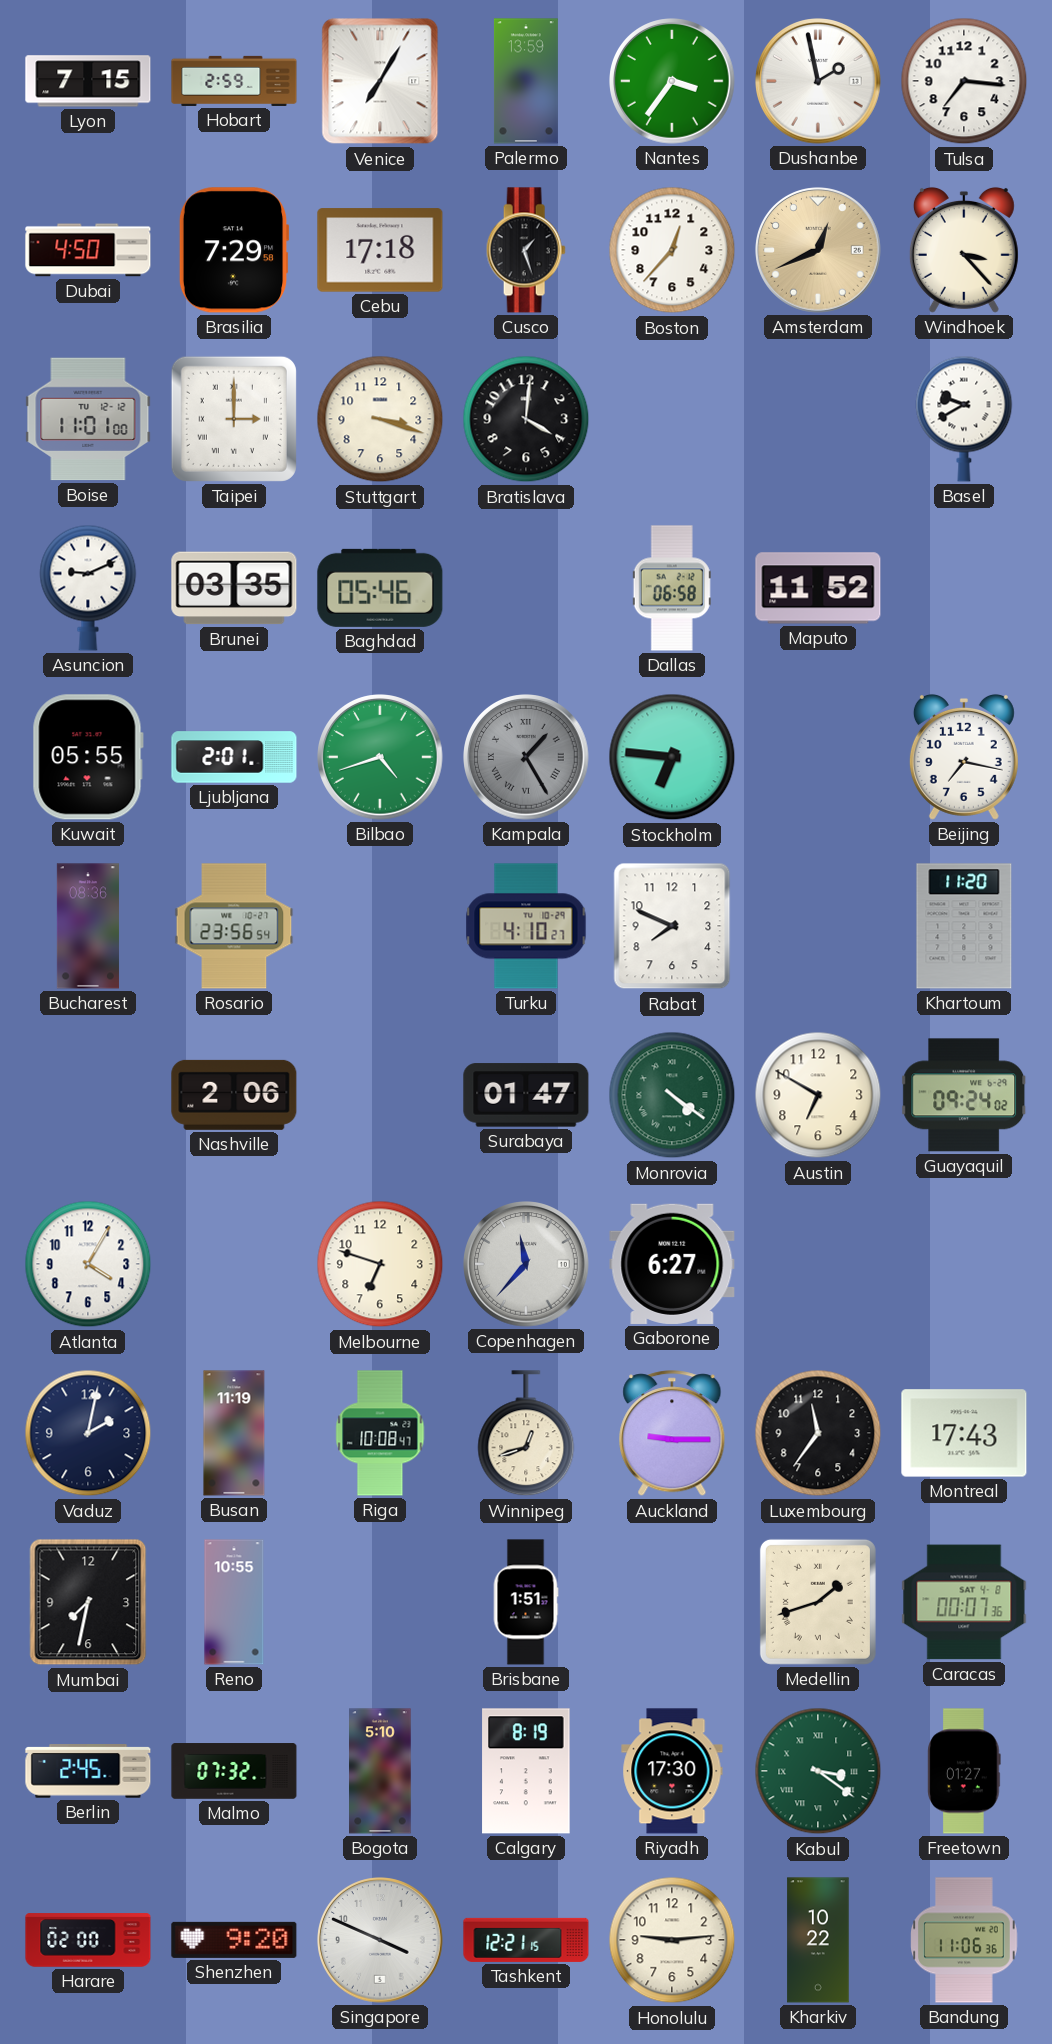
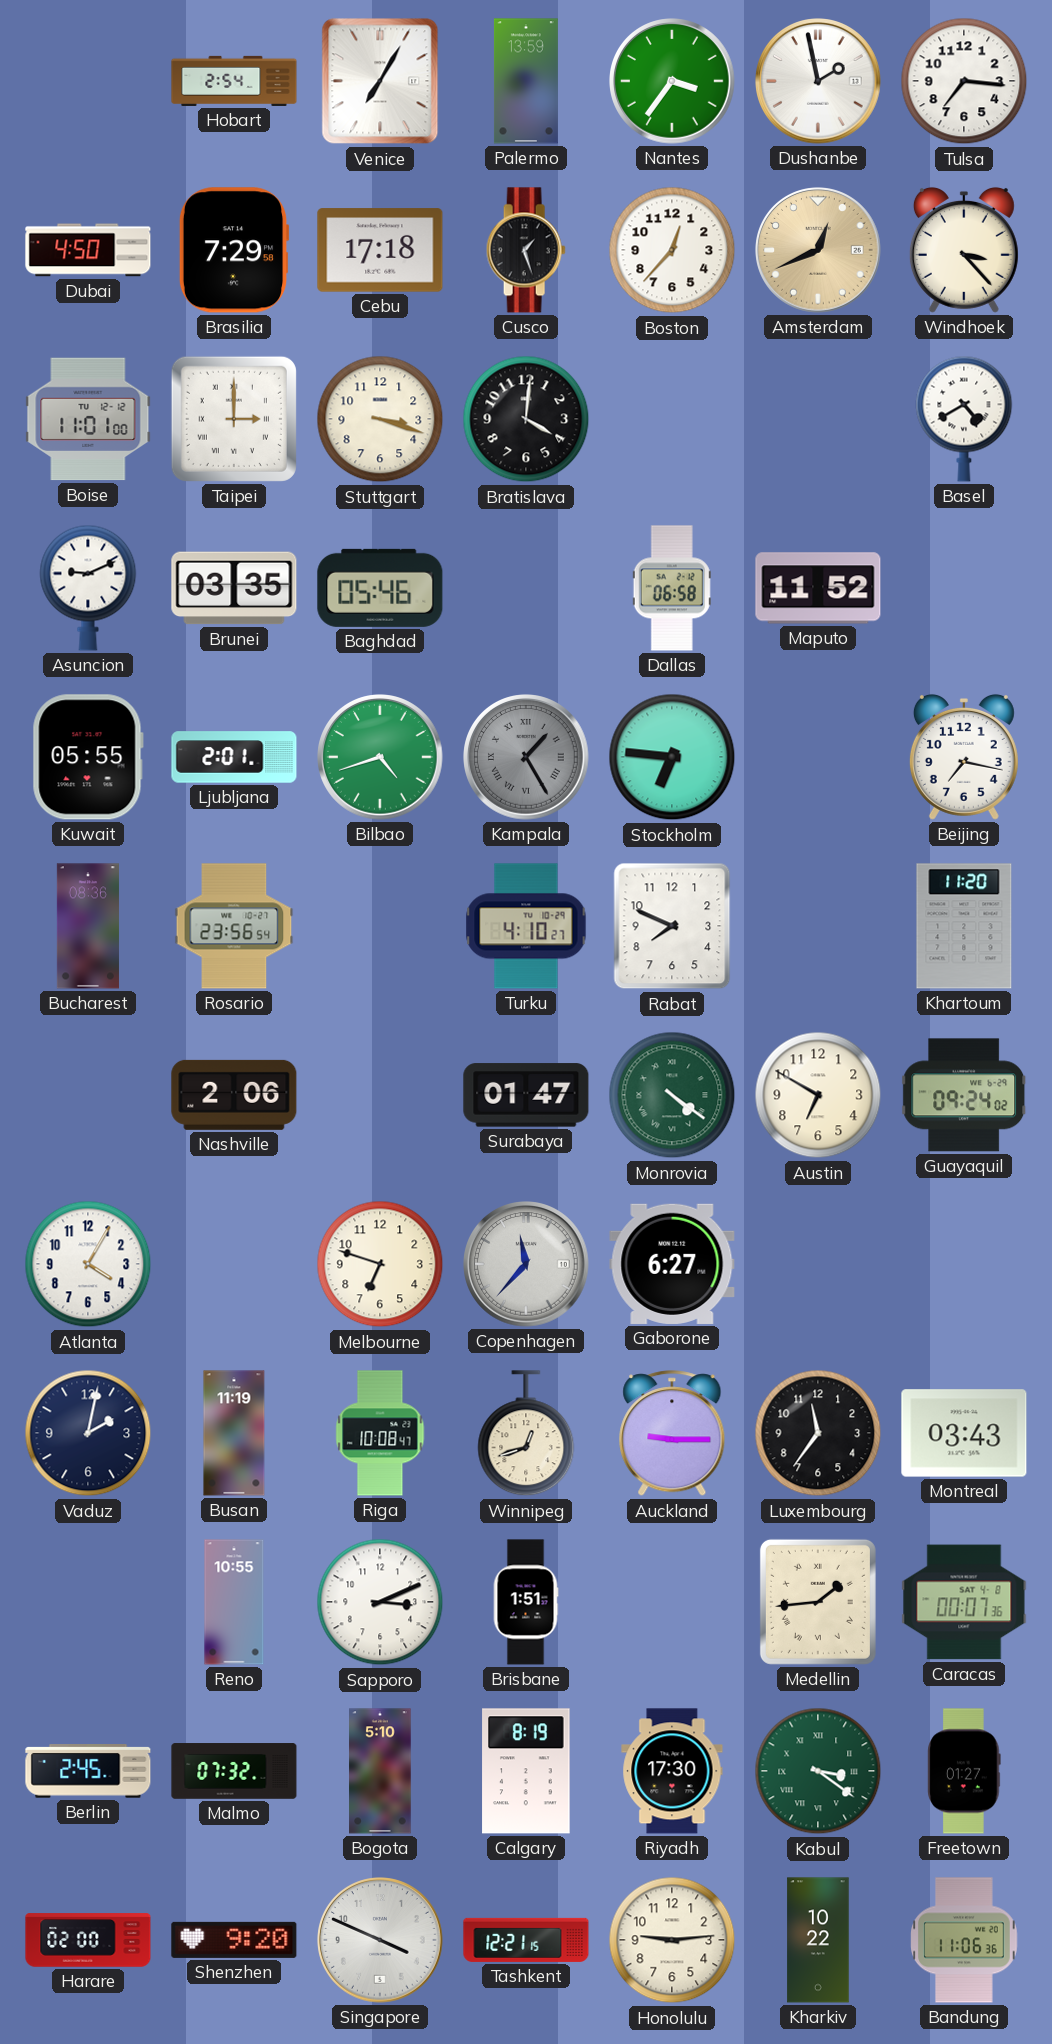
Lyon: 7:15 -> none (88, 81)
Hobart: 2:59 -> 2:54 (234, 81)
Basel: 9:40 -> 4:40 (964, 419)
Montreal: 17:43 -> 03:43 (964, 1433)
Mumbai: 7:32 -> none (88, 1602)
Sapporo: none -> 3:11 (380, 1602)
Medellin: 1:42 -> 1:44 (818, 1602)
